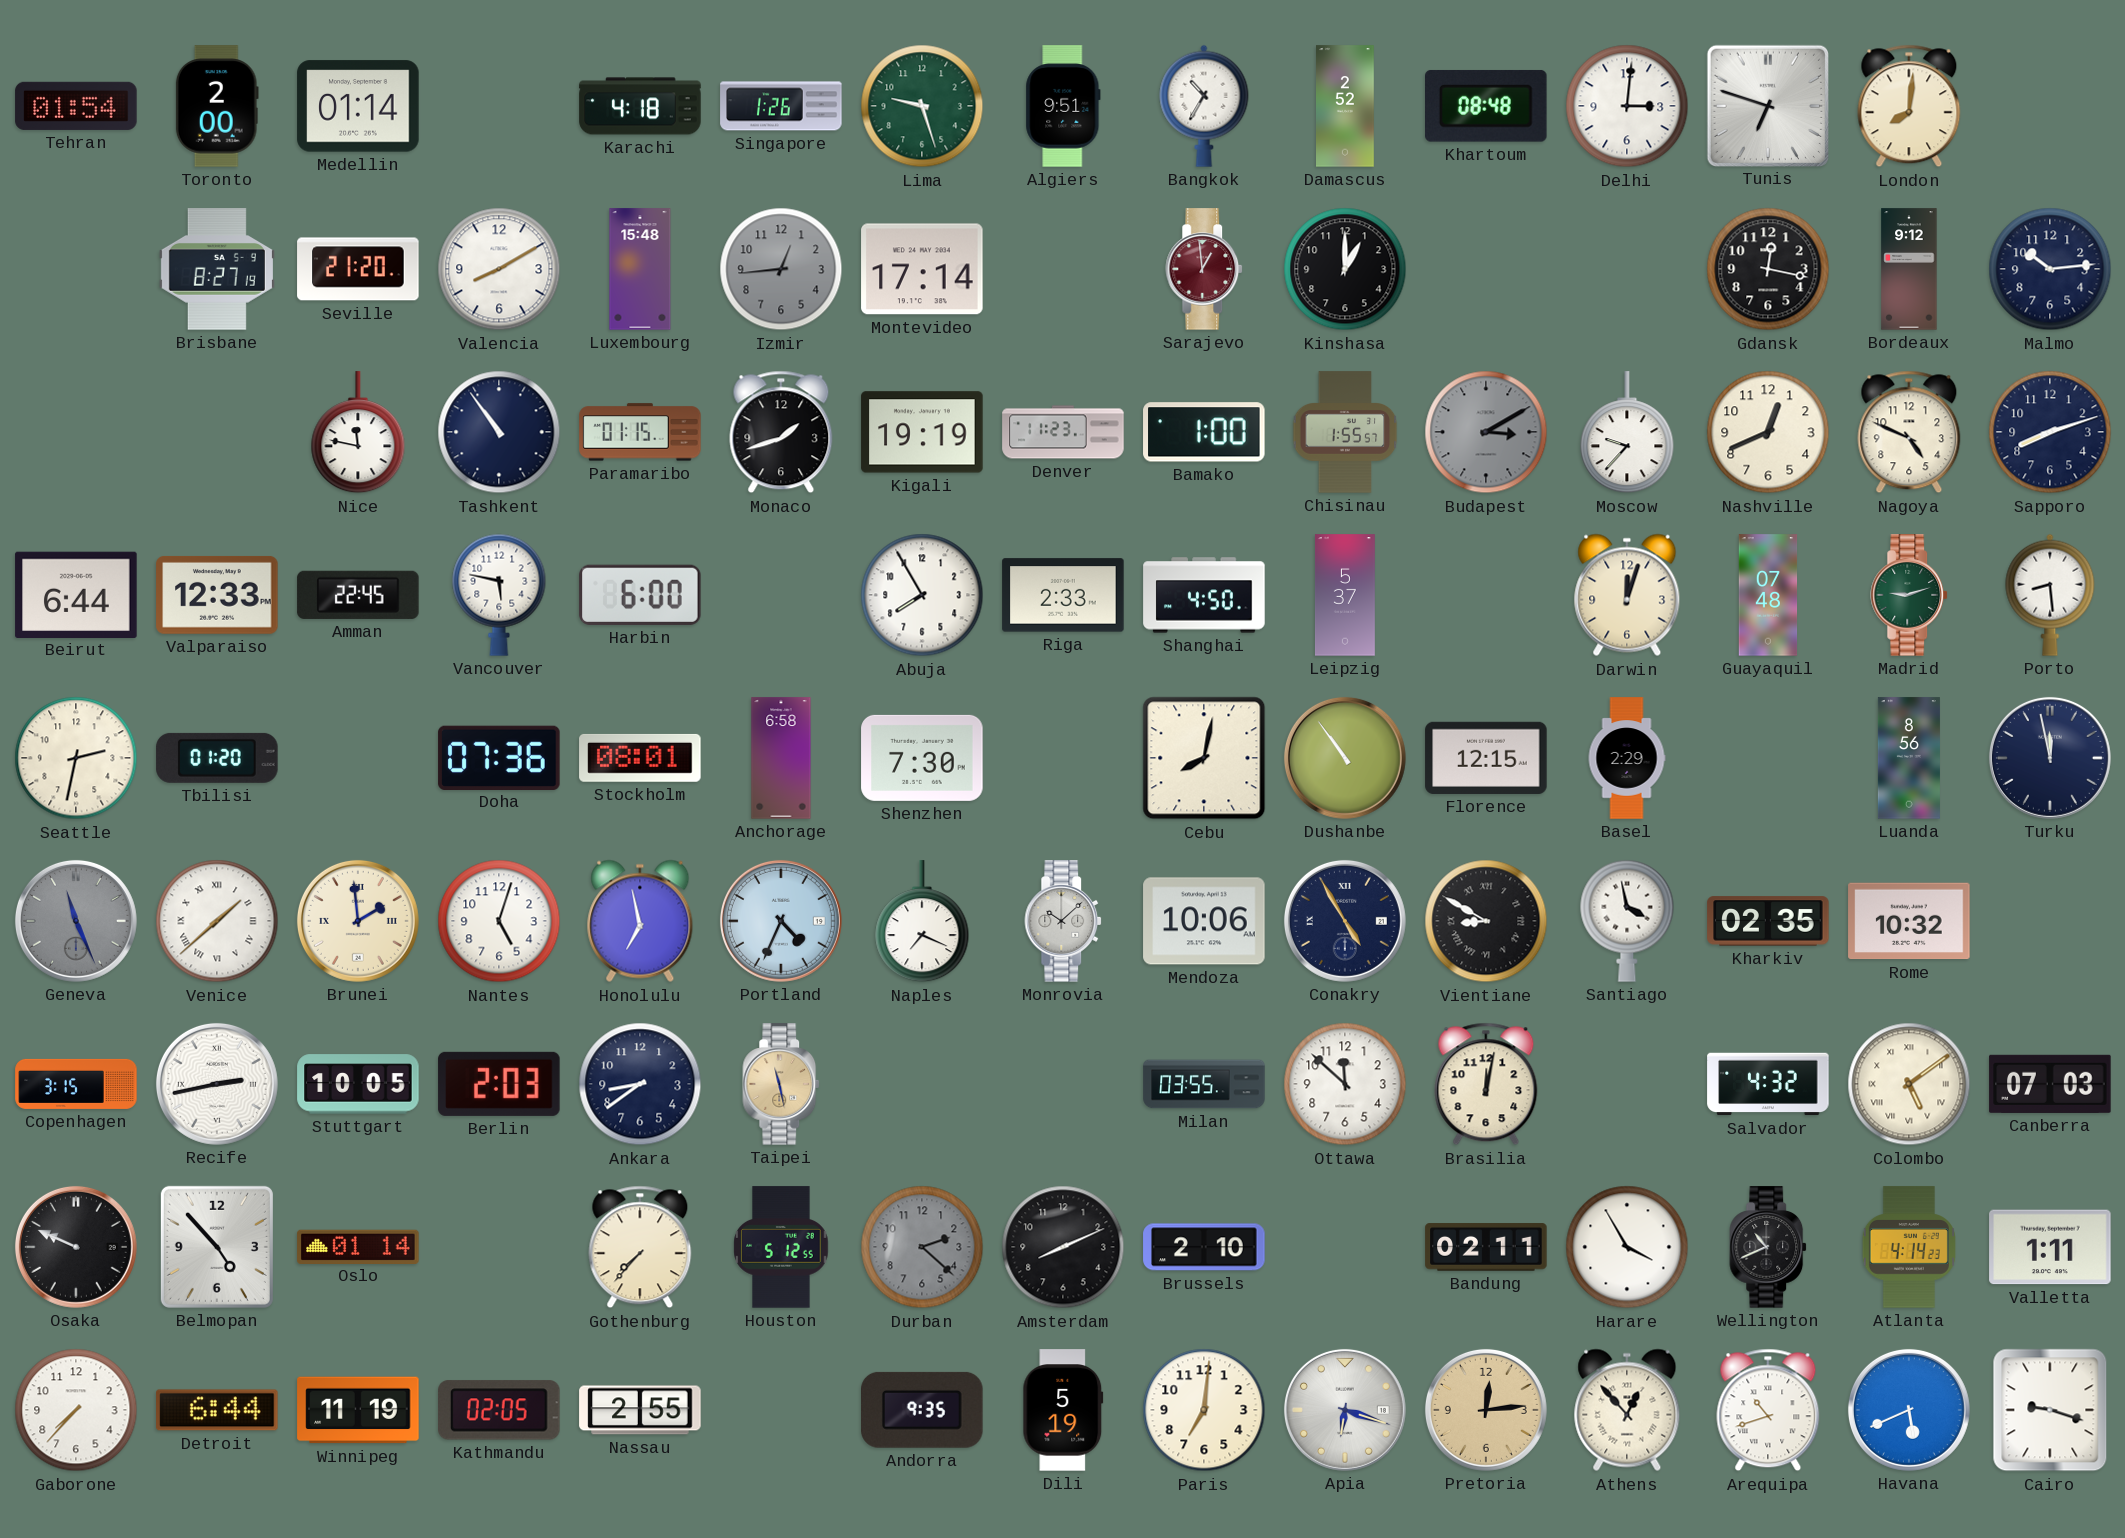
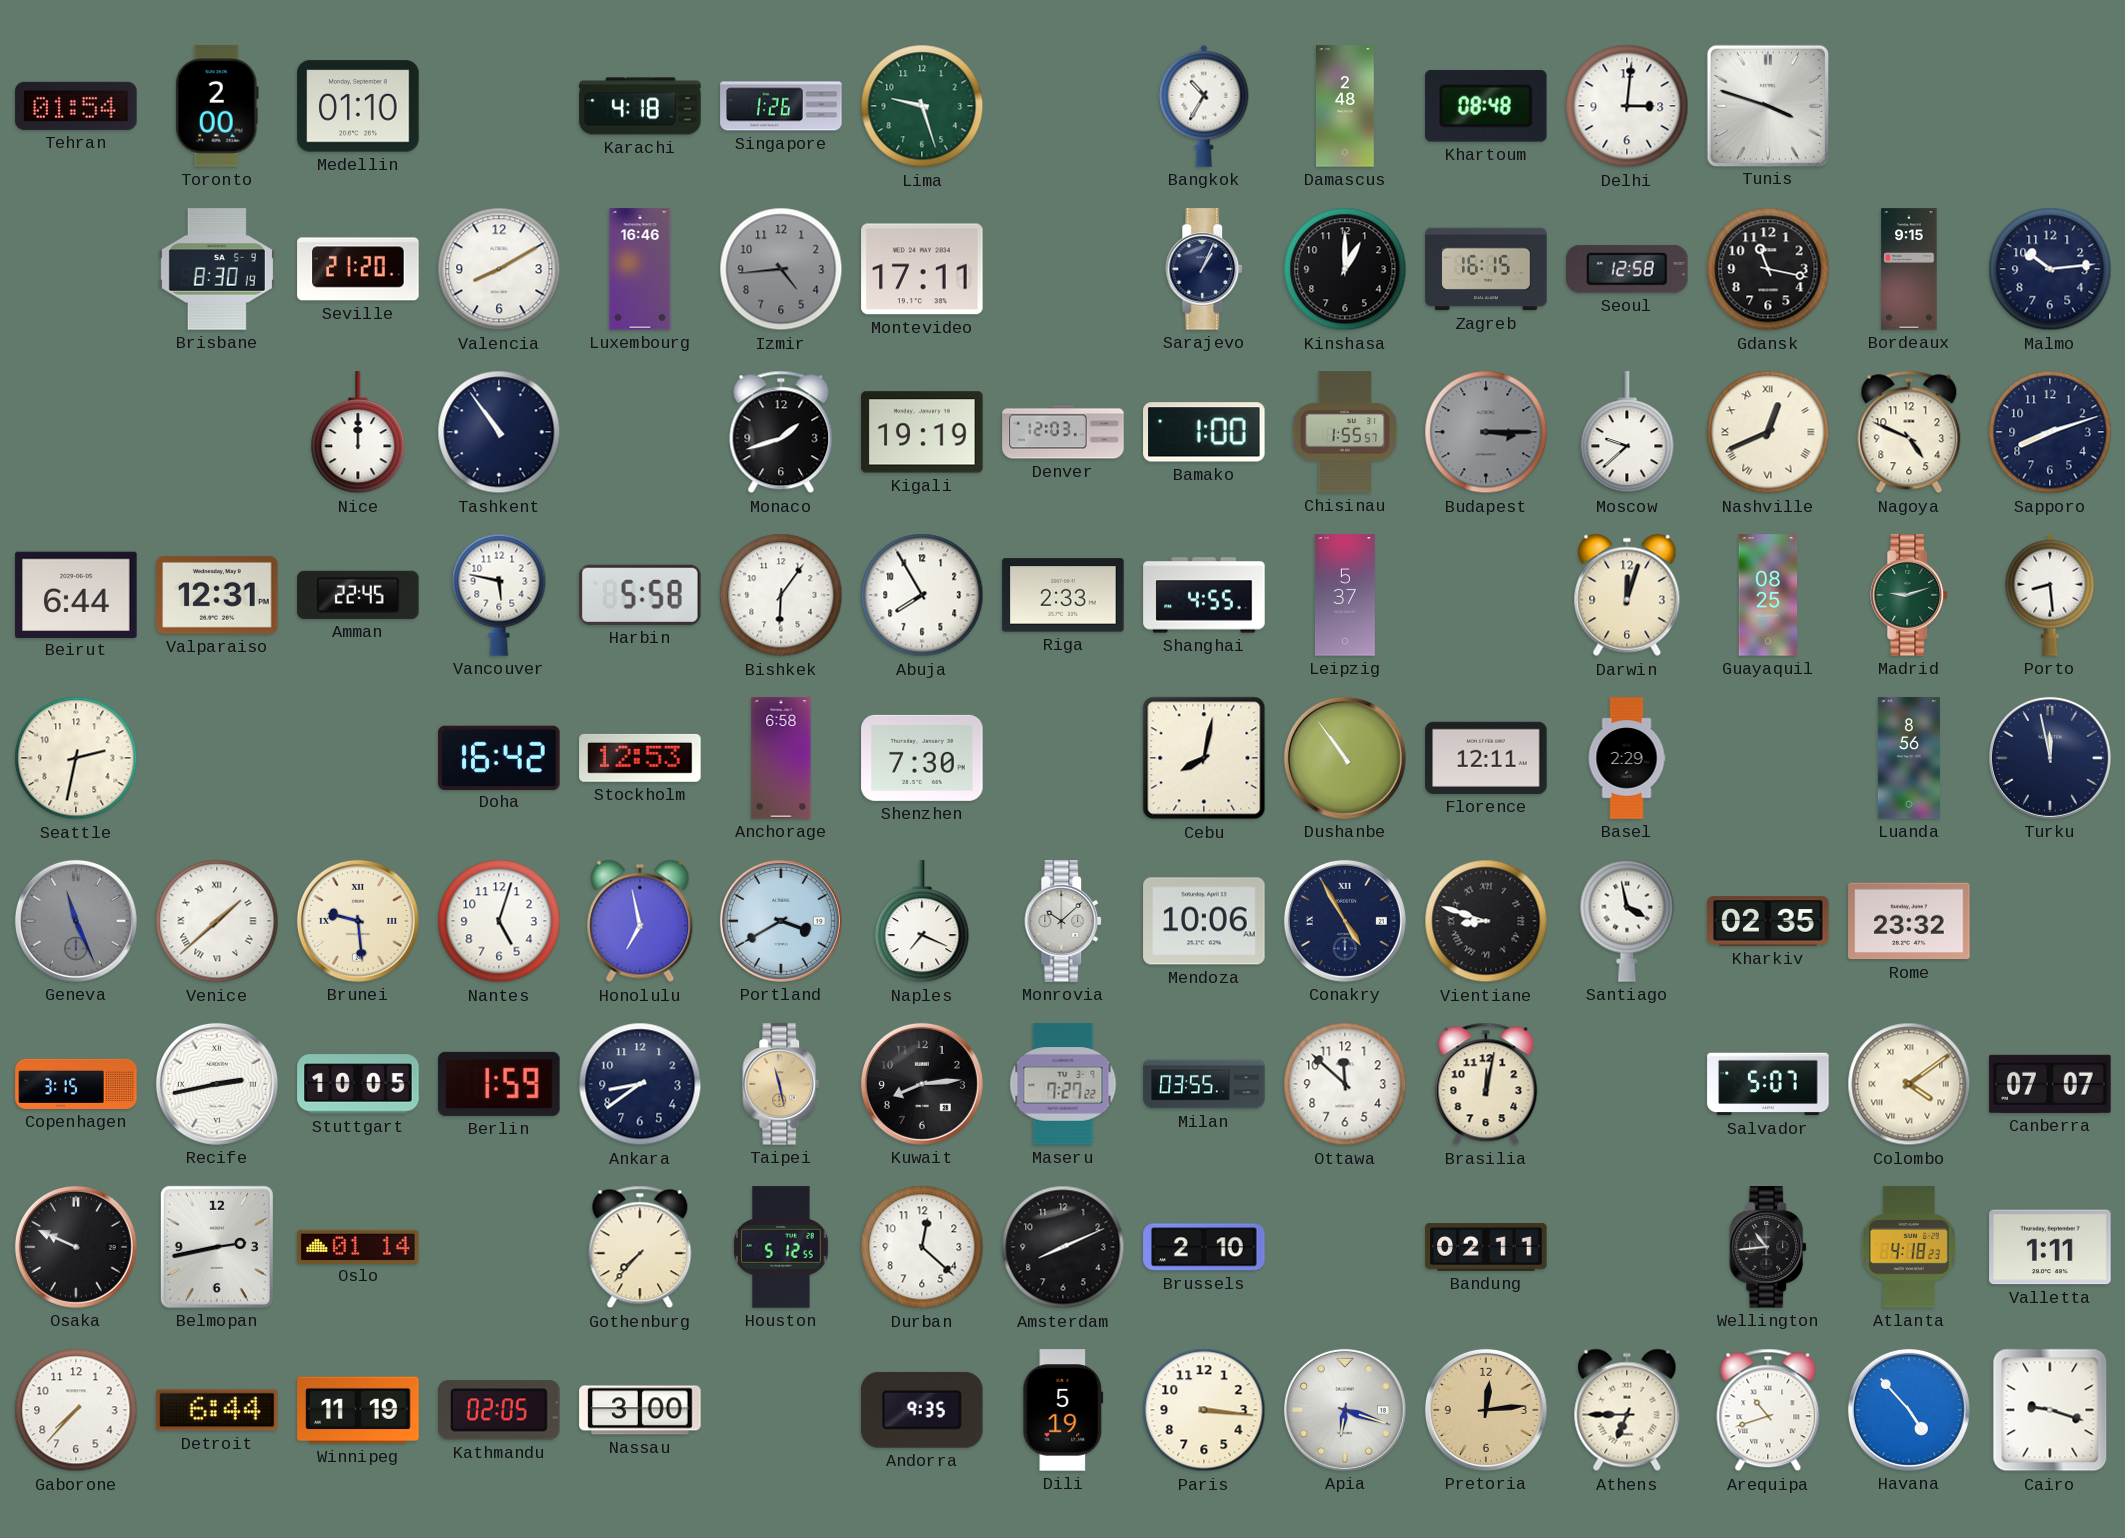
Medellin: 01:14 -> 01:10 (358, 106)
Algiers: 9:51 -> none (1063, 106)
Damascus: 2:52 -> 2:48 (1346, 106)
Tunis: 6:48 -> 3:48 (1767, 105)
London: 8:01 -> none (1909, 106)
Brisbane: 8:27 -> 8:30 (217, 269)
Luxembourg: 15:48 -> 16:46 (640, 269)
Izmir: 12:44 -> 4:44 (781, 269)
Montevideo: 17:14 -> 17:11 (922, 269)
Sarajevo: 12:59 -> 1:04 (1205, 269)
Sarajevo dial: burgundy -> navy (1205, 269)
Zagreb: none -> 16:15 (1486, 269)
Seoul: none -> 12:58 (1627, 269)
Gdansk: 12:17 -> 11:17 (1768, 269)
Bordeaux: 9:12 -> 9:15 (1909, 269)
Nice: 11:47 -> 12:00 (358, 433)
Paramaribo: 01:15 -> none (640, 432)
Denver: 11:23 -> 12:03 (1063, 432)
Budapest: 3:10 -> 3:15 (1486, 432)
Moscow: 9:37 -> 9:38 (1627, 433)
Nashville numerals: Arabic -> Roman (1768, 432)
Valparaiso: 12:33 -> 12:31 (217, 595)
Harbin: 6:00 -> 5:58 (640, 595)
Bishkek: none -> 6:06 (781, 595)
Shanghai: 4:50 -> 4:55 (1204, 595)
Guayaquil: 07:48 -> 08:25 (1768, 595)
Tbilisi: 01:20 -> none (217, 758)
Doha: 07:36 -> 16:42 (499, 757)
Stockholm: 08:01 -> 12:53 (640, 758)
Florence: 12:15 -> 12:11 (1486, 758)
Brunei: 1:59 -> 9:29 (358, 921)
Portland: 4:34 -> 3:40 (781, 921)
Vientiane: 8:50 -> 8:48 (1486, 921)
Rome: 10:32 -> 23:32 (1909, 921)
Berlin: 2:03 -> 1:59 (499, 1084)
Kuwait: none -> 8:14 (922, 1084)
Maseru: none -> 7:27 (1063, 1084)
Salvador: 4:32 -> 5:07 (1768, 1084)
Colombo: 5:09 -> 4:09 (1909, 1084)
Canberra: 07:03 -> 07:07 (2050, 1084)
Belmopan: 4:53 -> 2:43 (217, 1247)
Durban: 2:22 -> 12:22 (922, 1247)
Durban dial: grey -> white (922, 1247)
Harare: 3:55 -> none (1627, 1247)
Wellington: 10:41 -> 10:44 (1769, 1247)
Atlanta: 4:14 -> 4:18 (1909, 1247)
Nassau: 2:55 -> 3:00 (640, 1410)
Paris: 7:01 -> 3:16 (1204, 1410)
Athens: 12:53 -> 6:45 (1627, 1410)
Havana: 5:41 -> 4:53 (1909, 1410)
